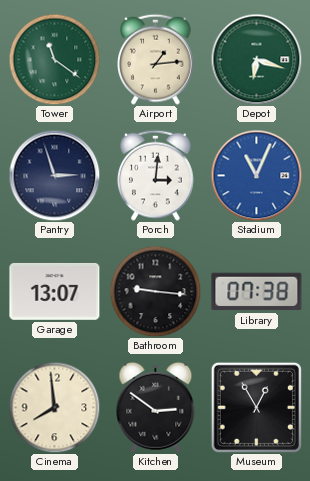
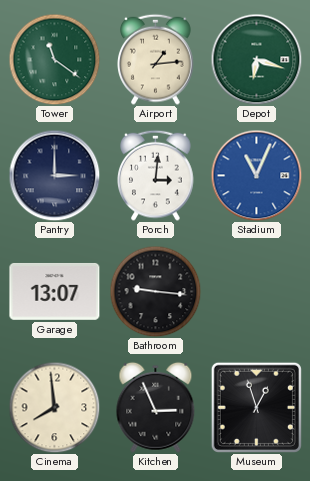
Pantry: 2:57 -> 3:00 (54, 175)
Library: 07:38 -> none (257, 292)
Kitchen: 2:51 -> 2:56 (156, 407)
Museum: 12:55 -> 12:57 (256, 407)
